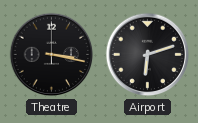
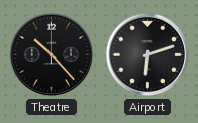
Theatre: 3:17 -> 10:23 (52, 55)
